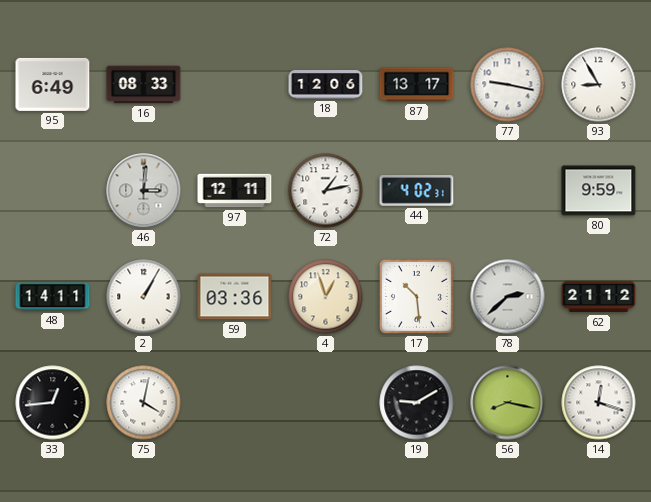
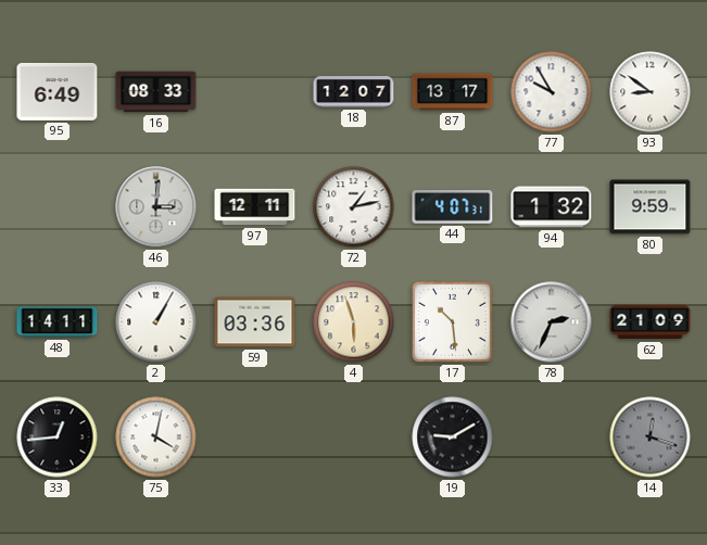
18: 12:06 -> 12:07 (354, 92)
77: 9:17 -> 9:55 (552, 92)
93: 8:55 -> 8:51 (651, 92)
44: 4:02 -> 4:07 (453, 207)
94: none -> 1:32 (552, 207)
4: 12:57 -> 5:57 (354, 322)
78: 2:38 -> 2:34 (552, 322)
62: 21:12 -> 21:09 (651, 322)
56: 8:17 -> none (508, 403)
14 dial: white -> grey (651, 438)
